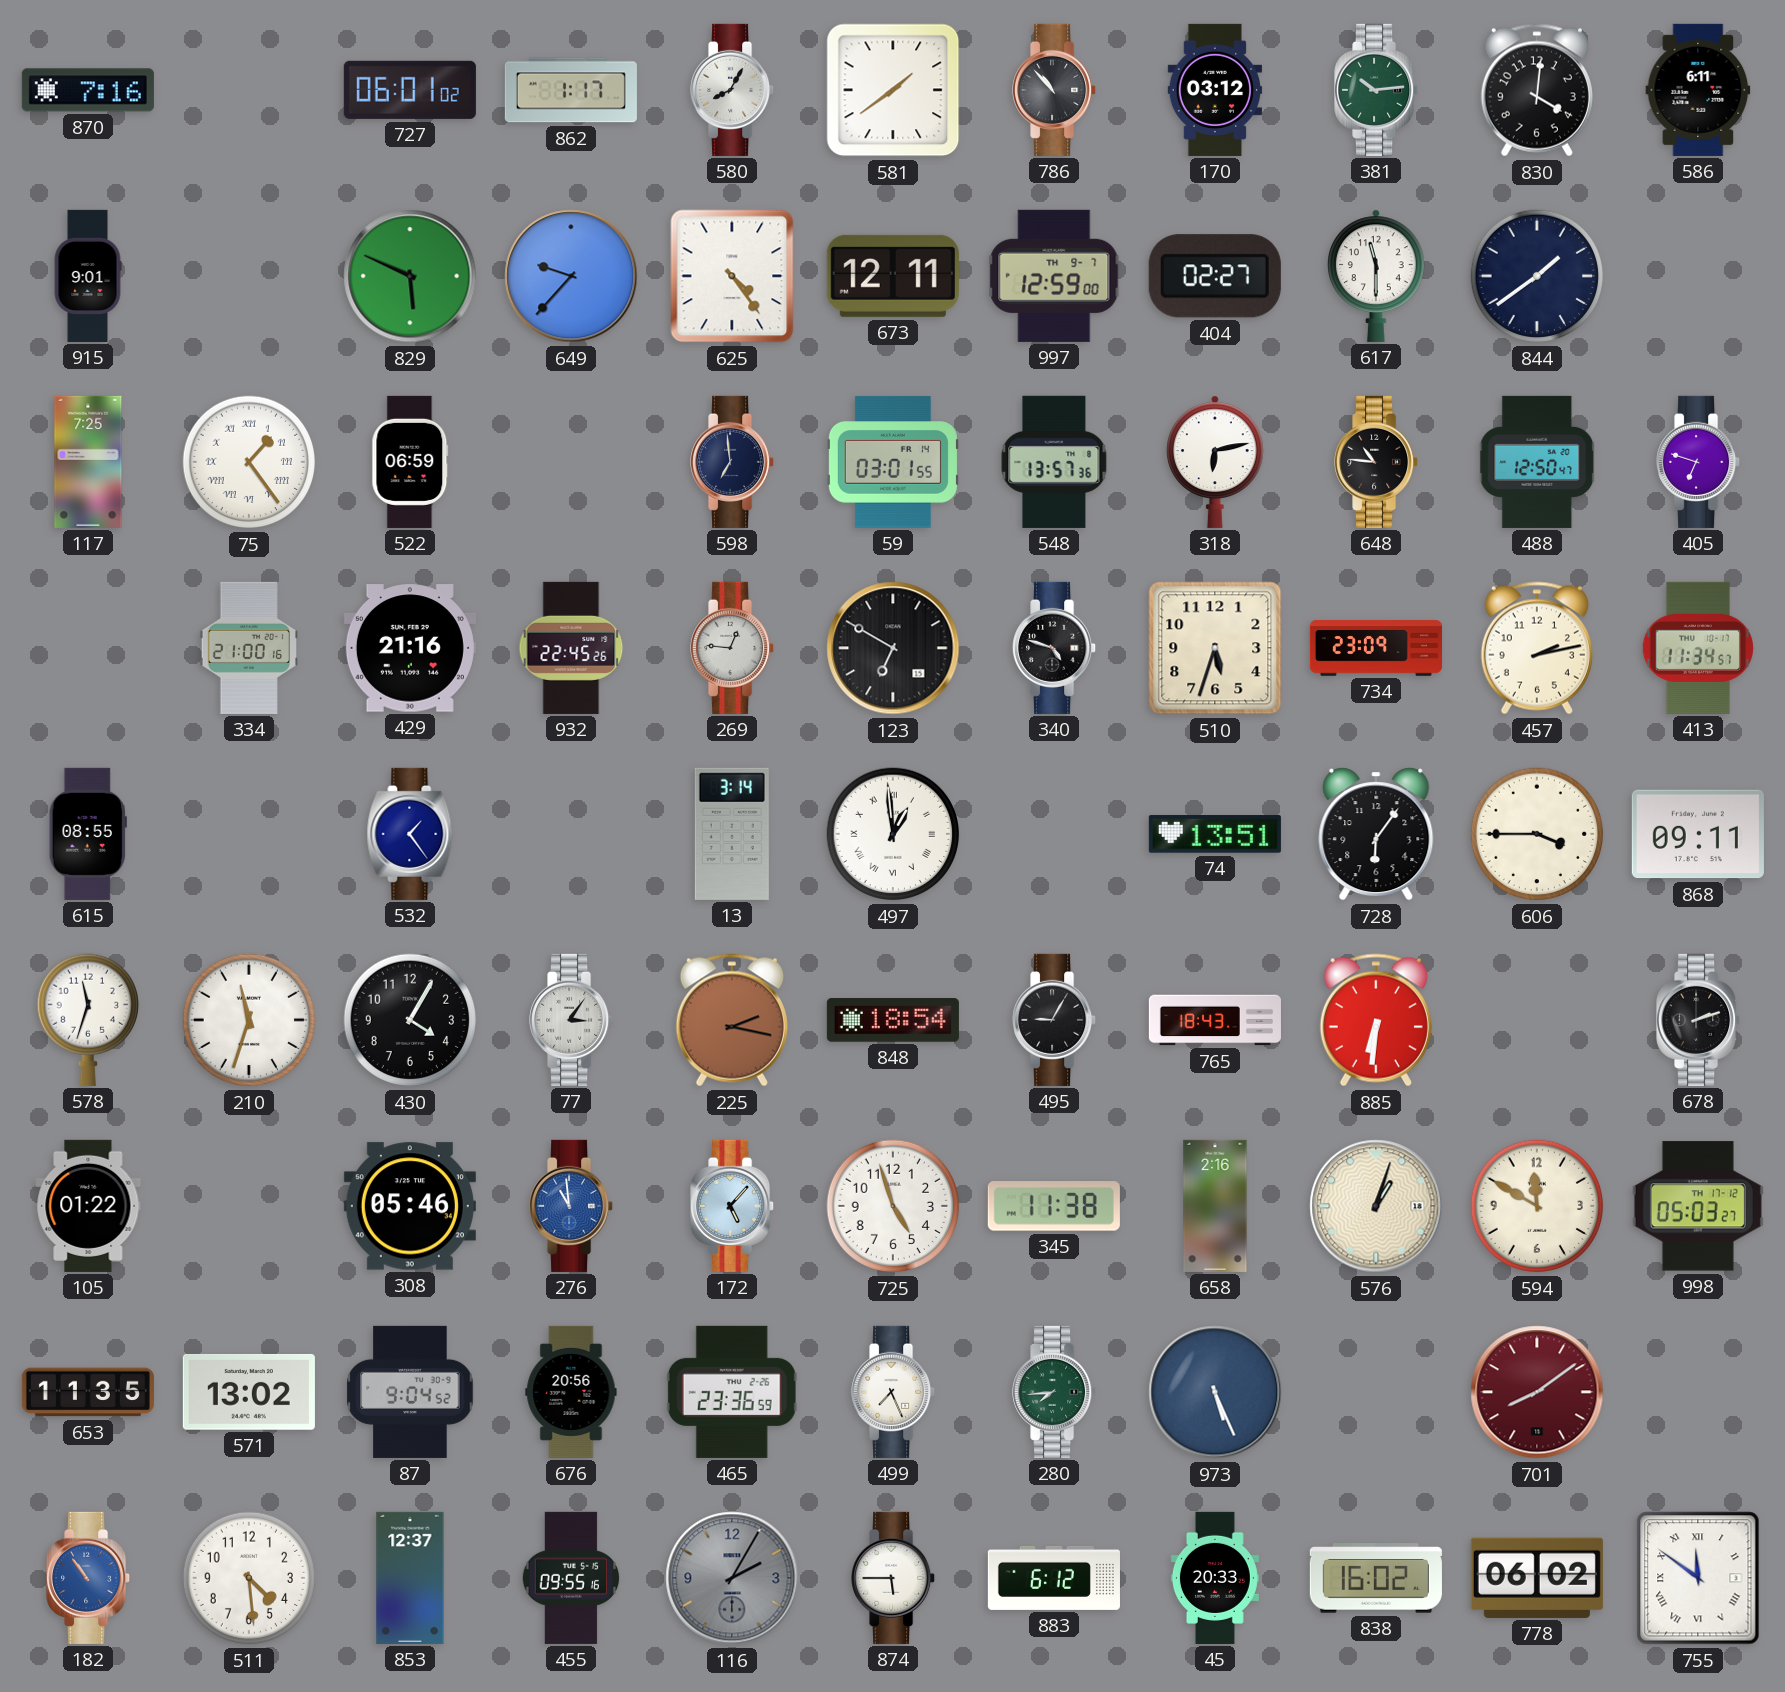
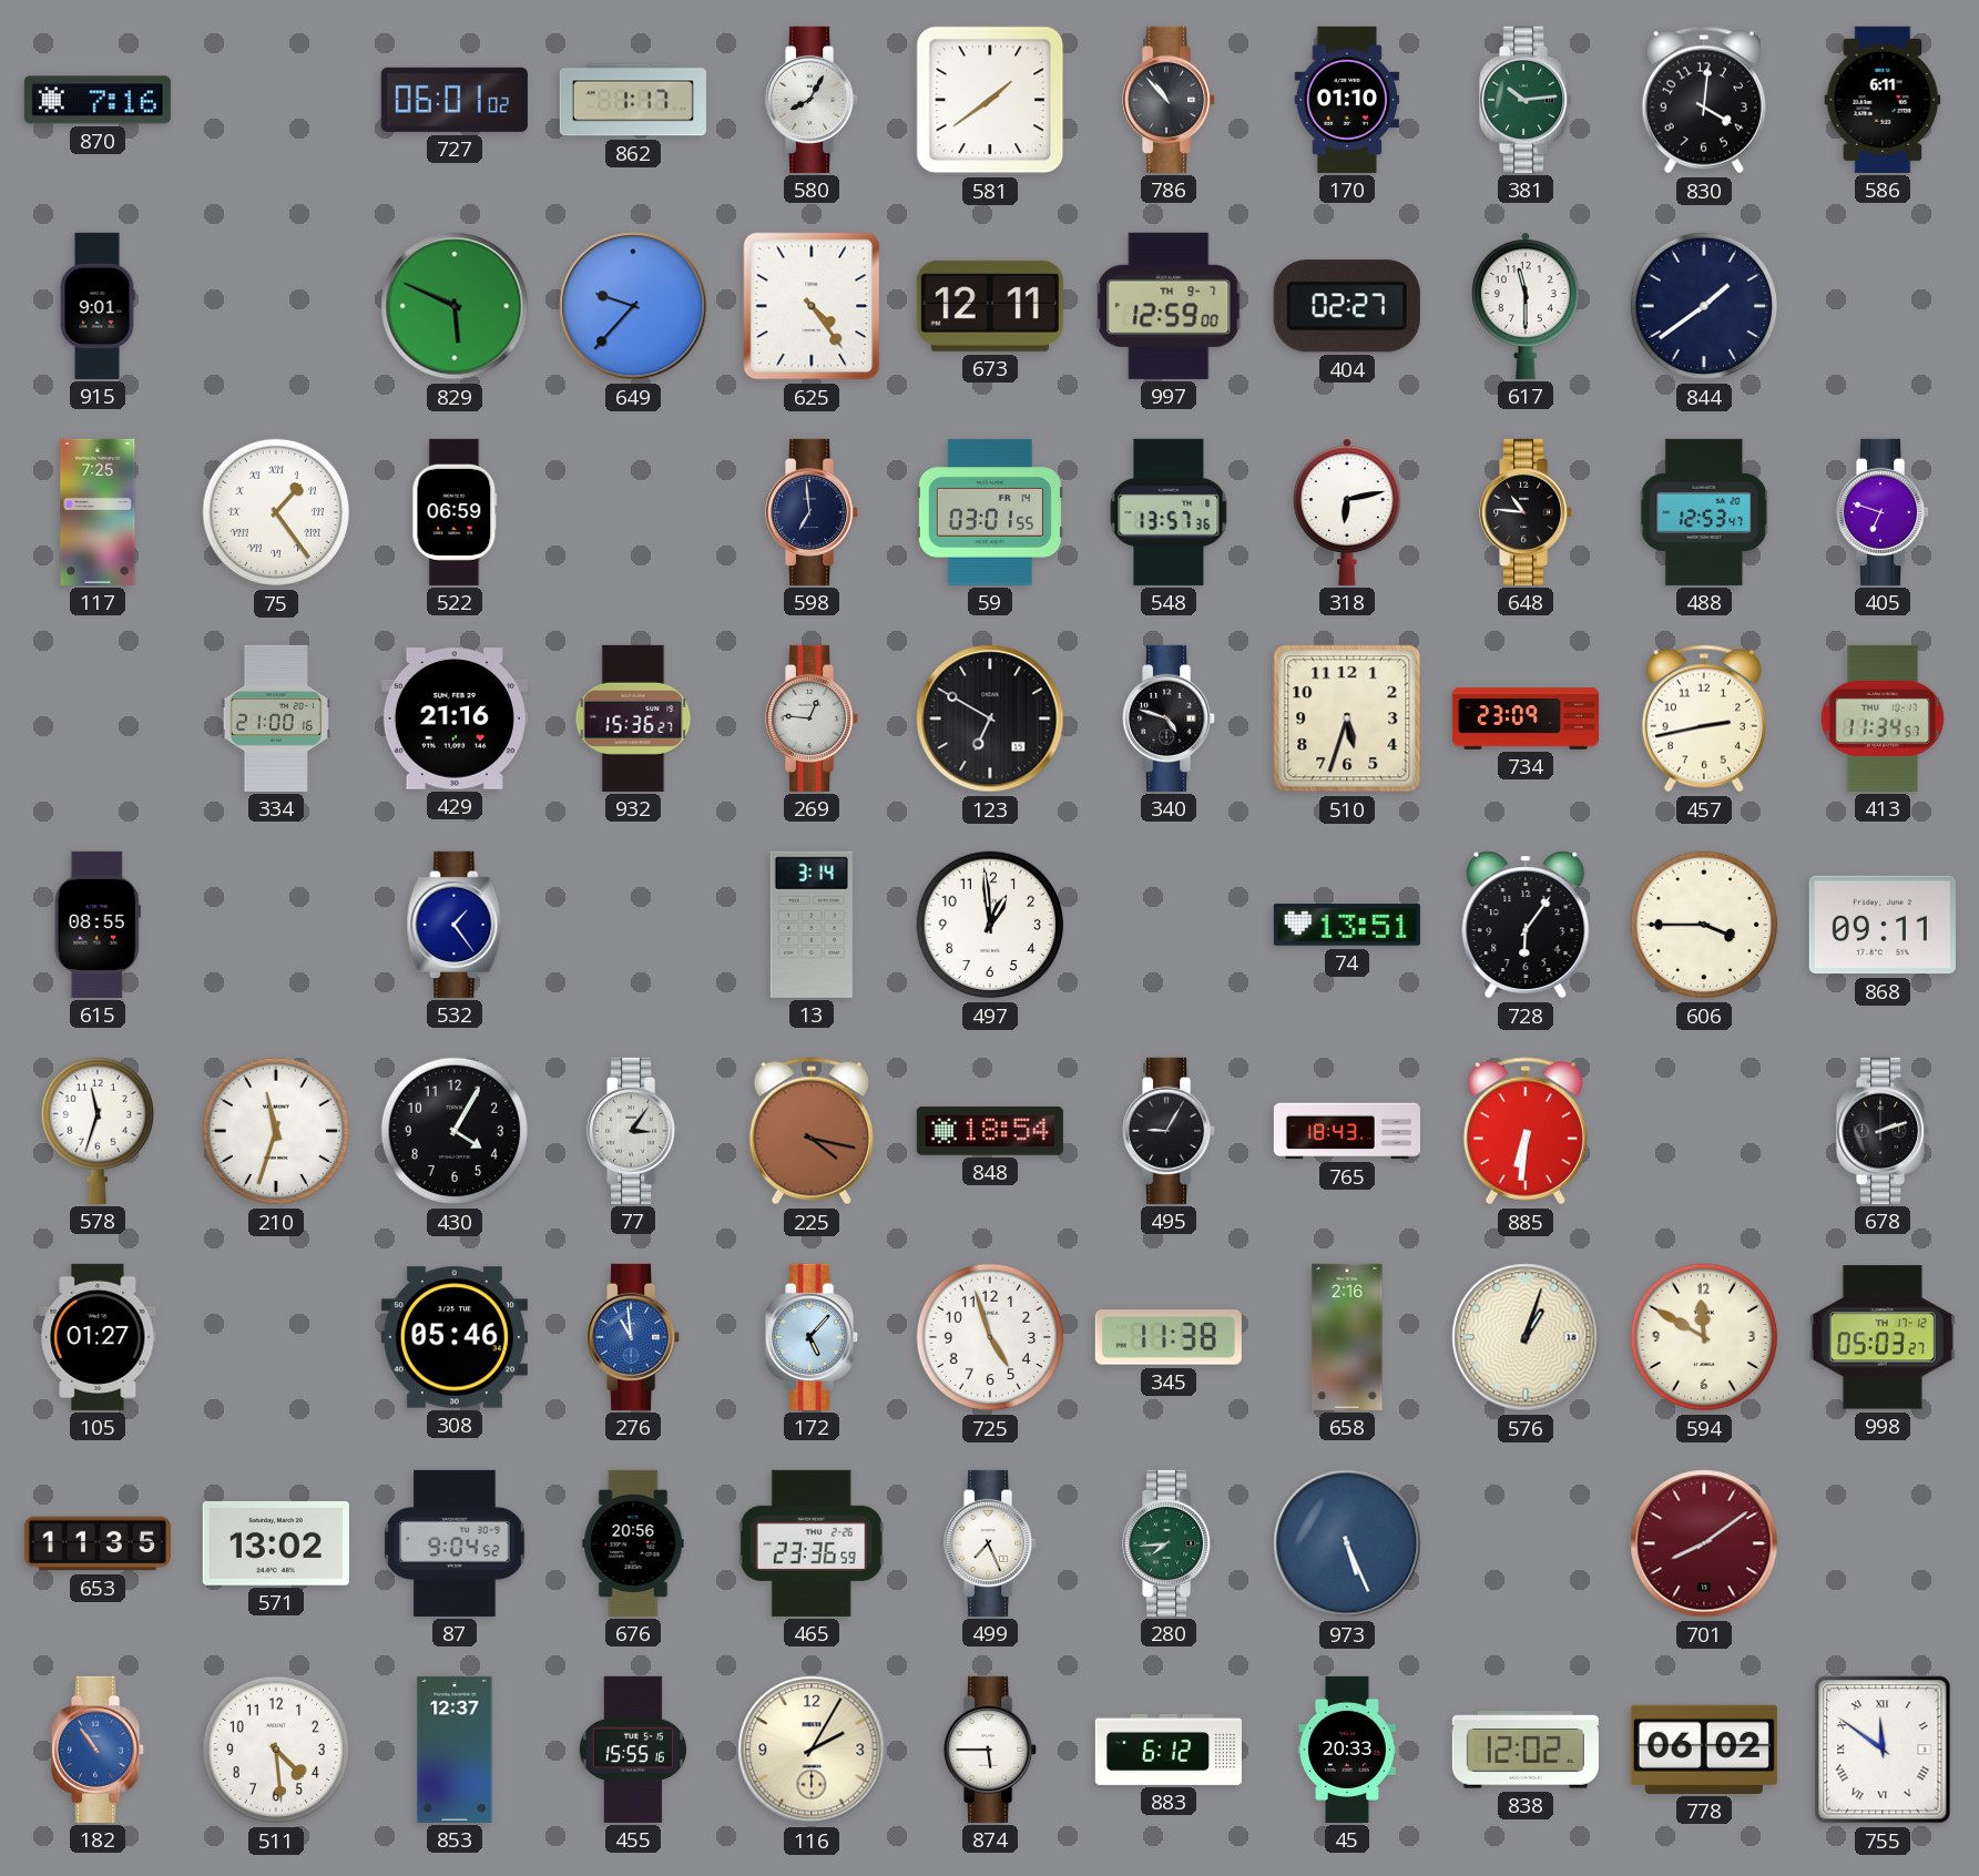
170: 03:12 -> 01:10 (1347, 100)
488: 12:50 -> 12:53 (1704, 512)
932: 22:45 -> 15:36 (633, 718)
457: 2:13 -> 2:43 (1704, 718)
497 numerals: Roman -> Arabic (990, 925)
225: 2:17 -> 4:17 (812, 1131)
105: 01:22 -> 01:27 (98, 1337)
455: 09:55 -> 15:55 (632, 1750)
116 dial: grey -> cream (812, 1750)
838: 16:02 -> 12:02 (1526, 1750)
